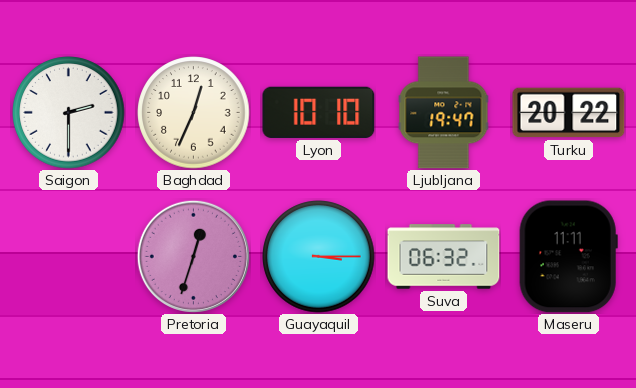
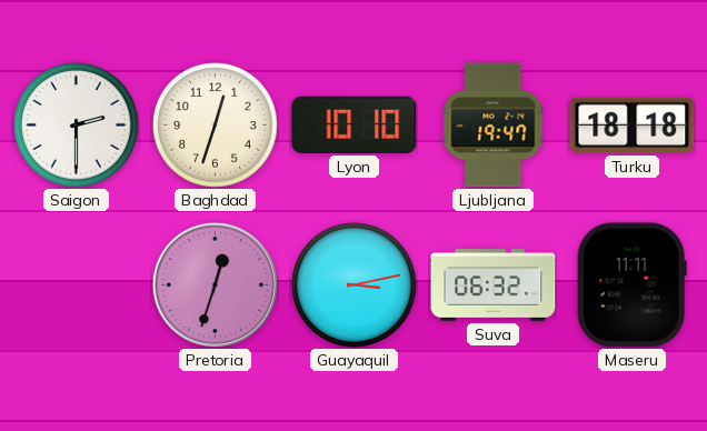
Baghdad: 12:34 -> 12:33 (216, 126)
Turku: 20:22 -> 18:18 (633, 126)
Guayaquil: 3:15 -> 3:13 (355, 285)
